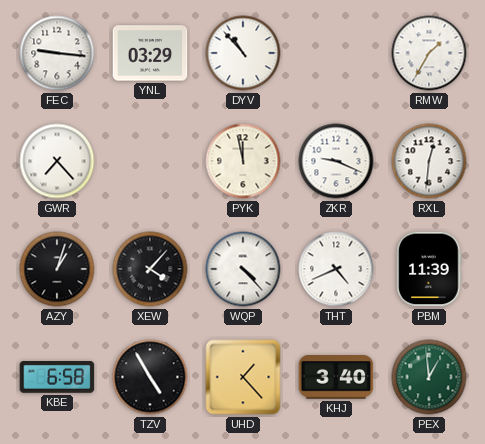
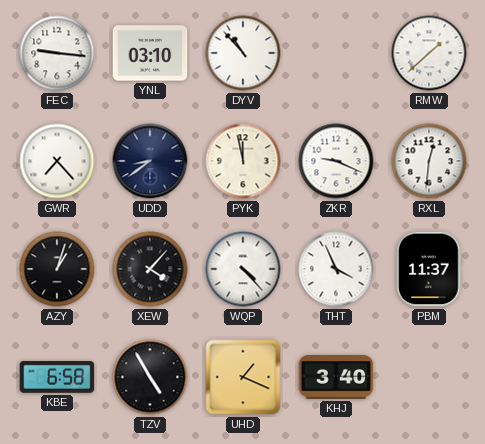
YNL: 03:29 -> 03:10 (150, 53)
RMW: 1:35 -> 1:38 (429, 53)
UDD: none -> 8:39 (150, 161)
THT: 4:41 -> 3:56 (336, 269)
PBM: 11:39 -> 11:37 (429, 269)
UHD: 1:23 -> 1:19 (243, 377)
PEX: 12:59 -> none (429, 377)
